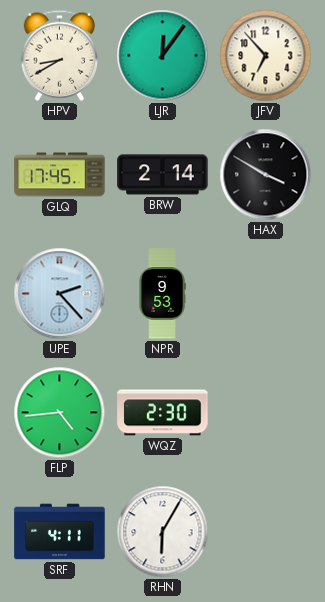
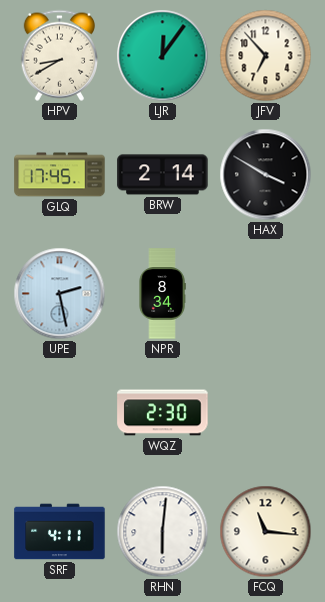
UPE: 2:23 -> 2:28 (60, 294)
NPR: 9:53 -> 8:34 (162, 294)
FLP: 4:44 -> none (60, 413)
RHN: 6:05 -> 6:01 (163, 532)
FCQ: none -> 11:16 (266, 532)
